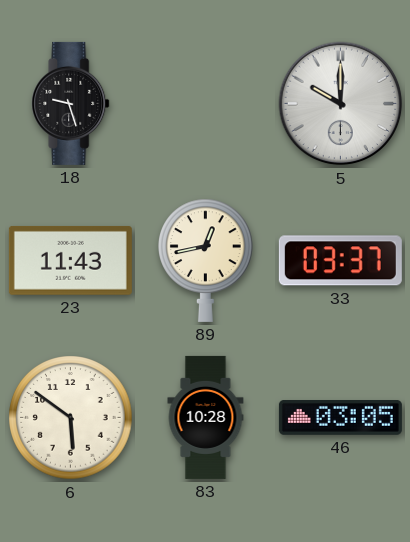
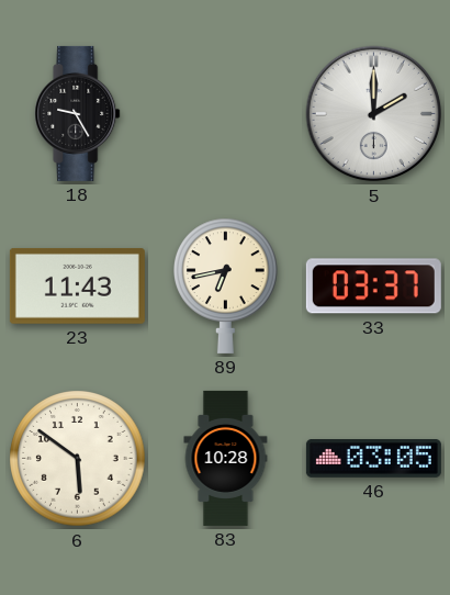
18: 9:27 -> 9:25 (78, 113)
5: 10:00 -> 2:00 (374, 114)
89: 12:43 -> 6:43 (226, 285)
